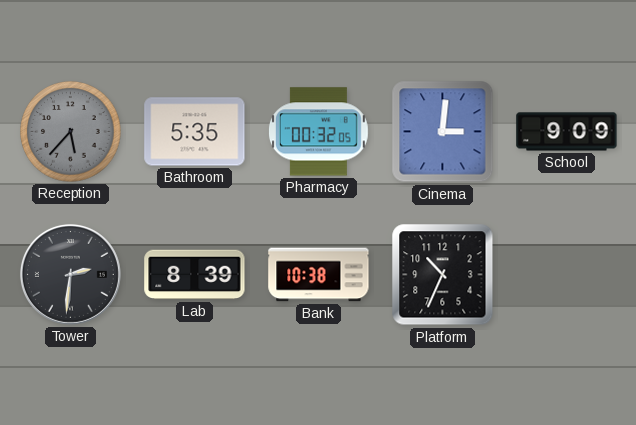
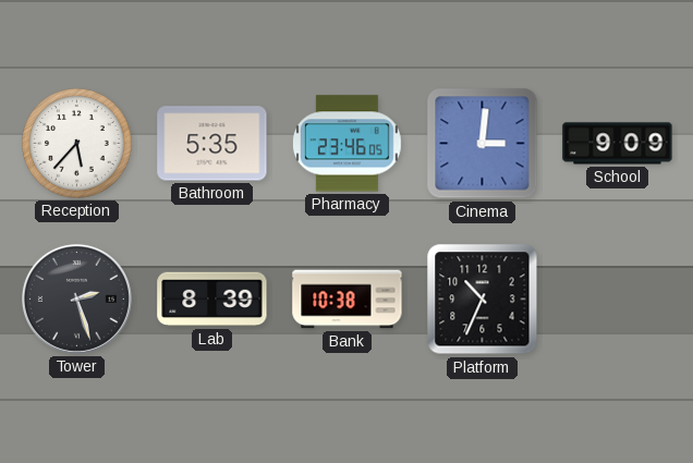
Reception dial: grey -> white (77, 144)
Pharmacy: 00:32 -> 23:46 (346, 144)
Tower: 2:31 -> 2:27 (76, 298)
